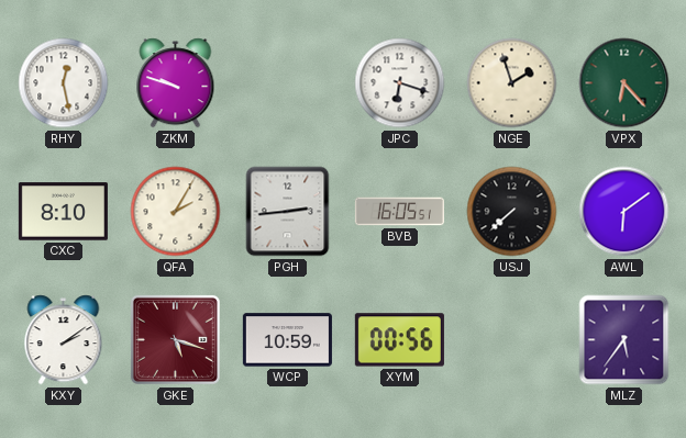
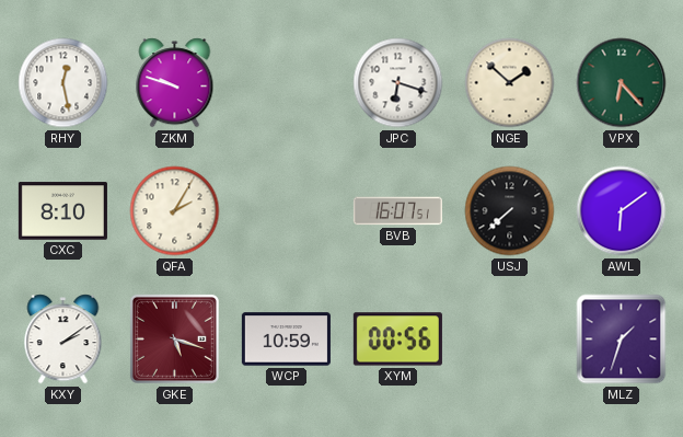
NGE: 1:57 -> 1:52 (510, 83)
PGH: 2:44 -> none (288, 212)
BVB: 16:05 -> 16:07 (397, 211)
MLZ: 5:36 -> 1:33 (622, 340)
